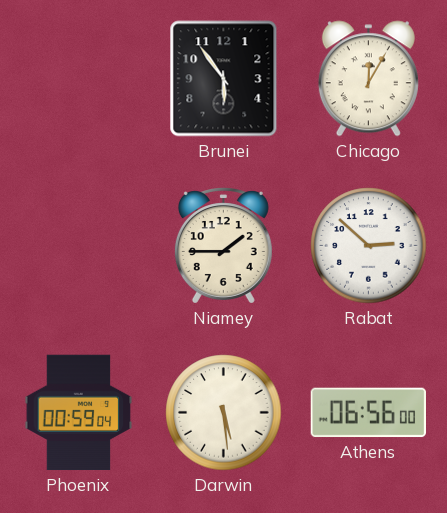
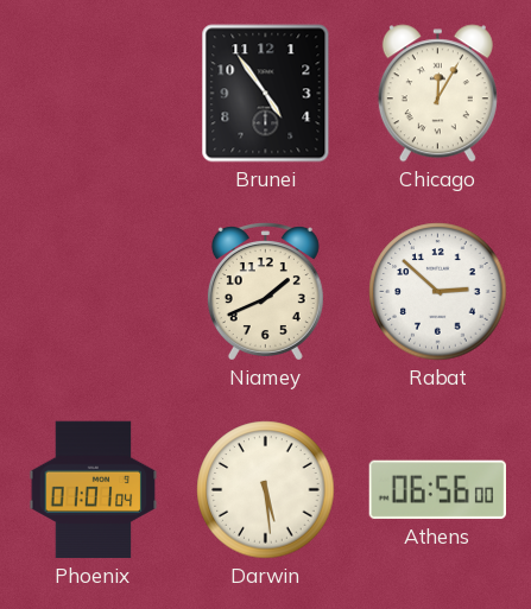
Brunei: 5:54 -> 4:54 (266, 94)
Niamey: 1:45 -> 1:41 (265, 292)
Phoenix: 00:59 -> 01:01 (94, 490)
